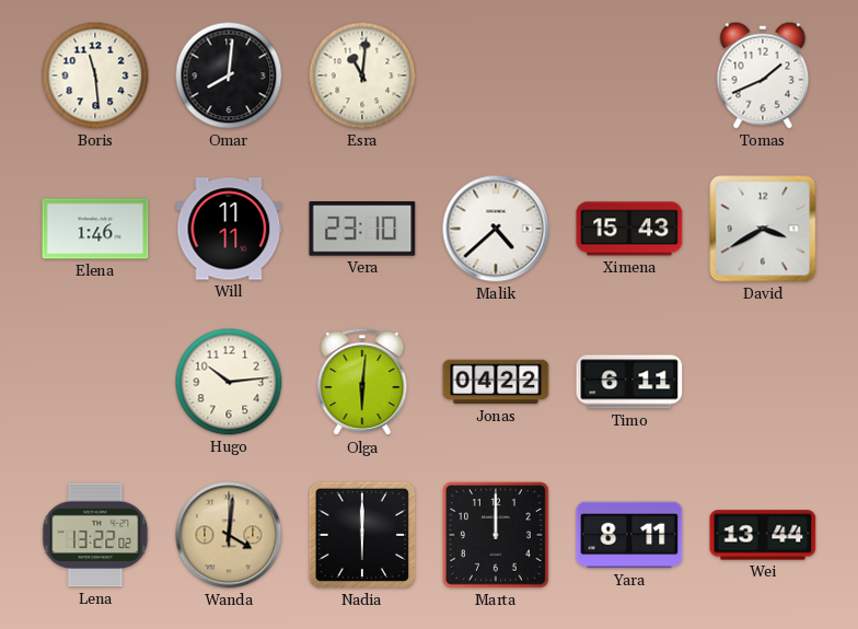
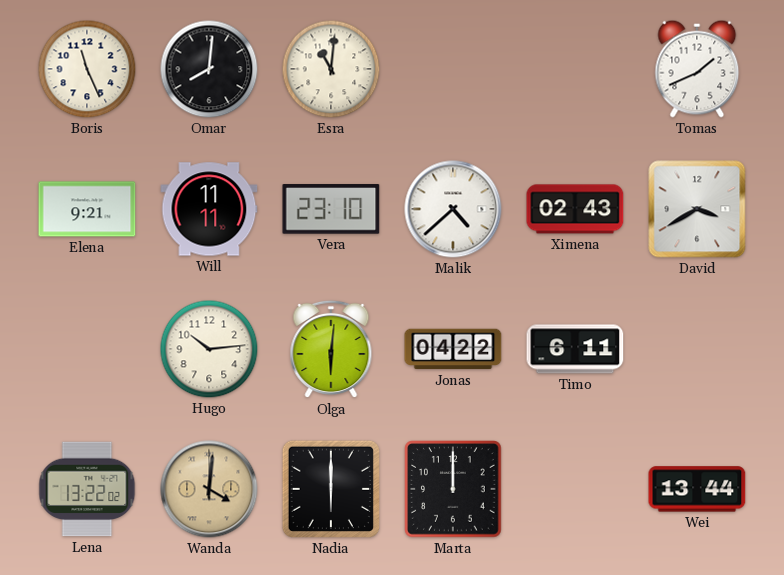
Boris: 11:29 -> 11:26 (87, 69)
Elena: 1:46 -> 9:21 (87, 209)
Ximena: 15:43 -> 02:43 (575, 209)
Yara: 8:11 -> none (629, 535)
